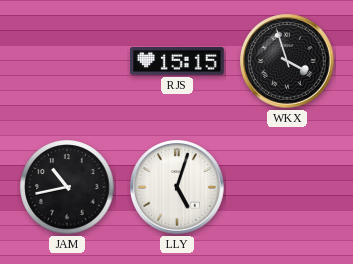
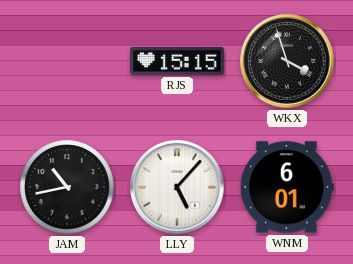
LLY: 5:03 -> 5:07 (177, 187)
WNM: none -> 6:01 (287, 187)
